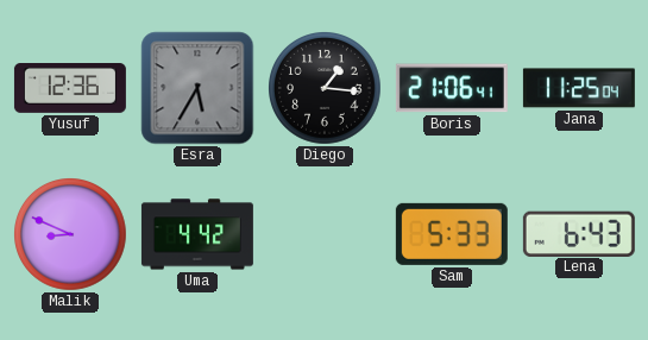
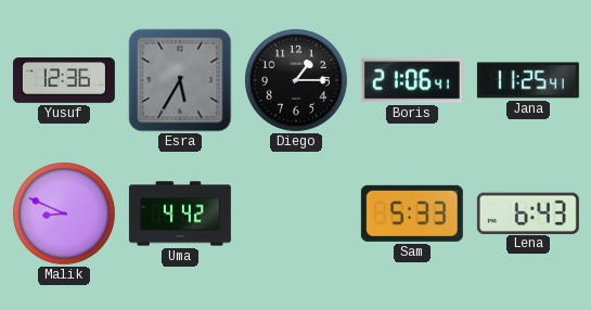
Diego: 1:16 -> 1:15 (297, 81)
Jana: 11:25:04 -> 11:25:41 (528, 80)
